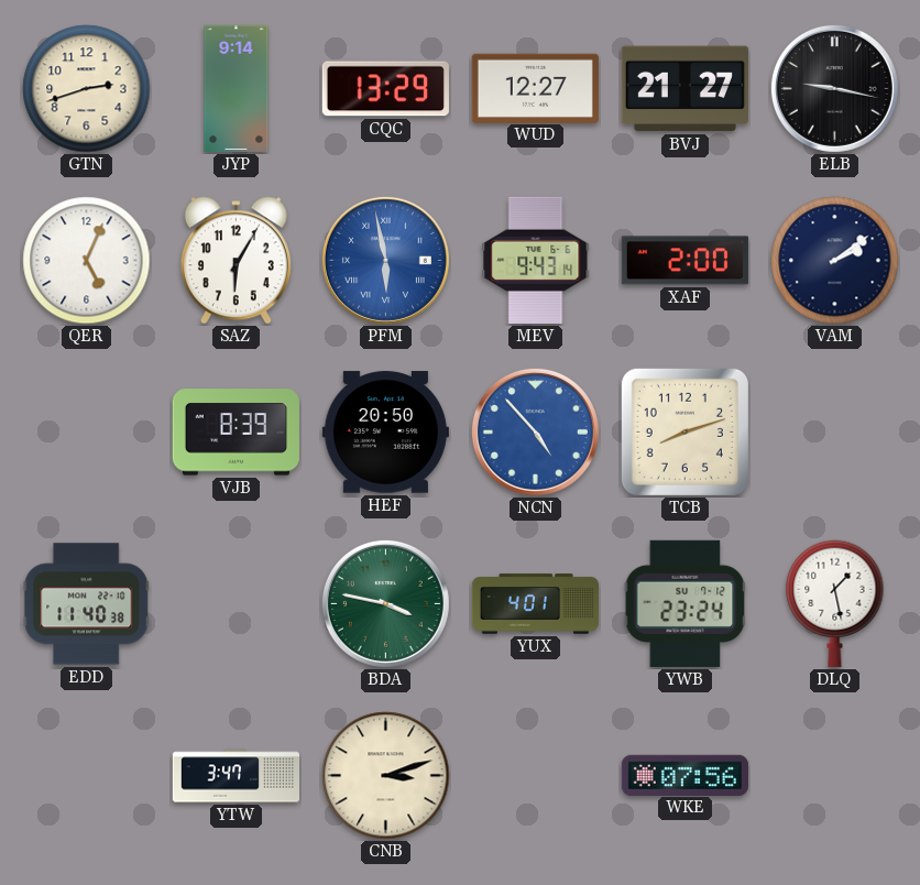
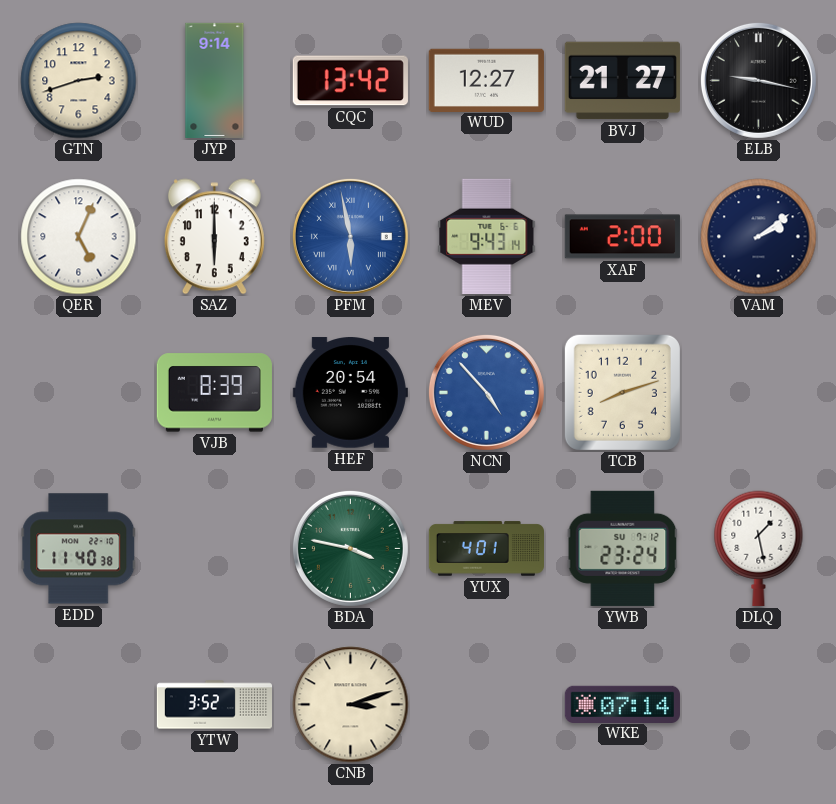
CQC: 13:29 -> 13:42 (350, 81)
SAZ: 6:05 -> 6:00 (214, 237)
HEF: 20:50 -> 20:54 (350, 393)
YTW: 3:47 -> 3:52 (214, 705)
WKE: 07:56 -> 07:14 (622, 704)
